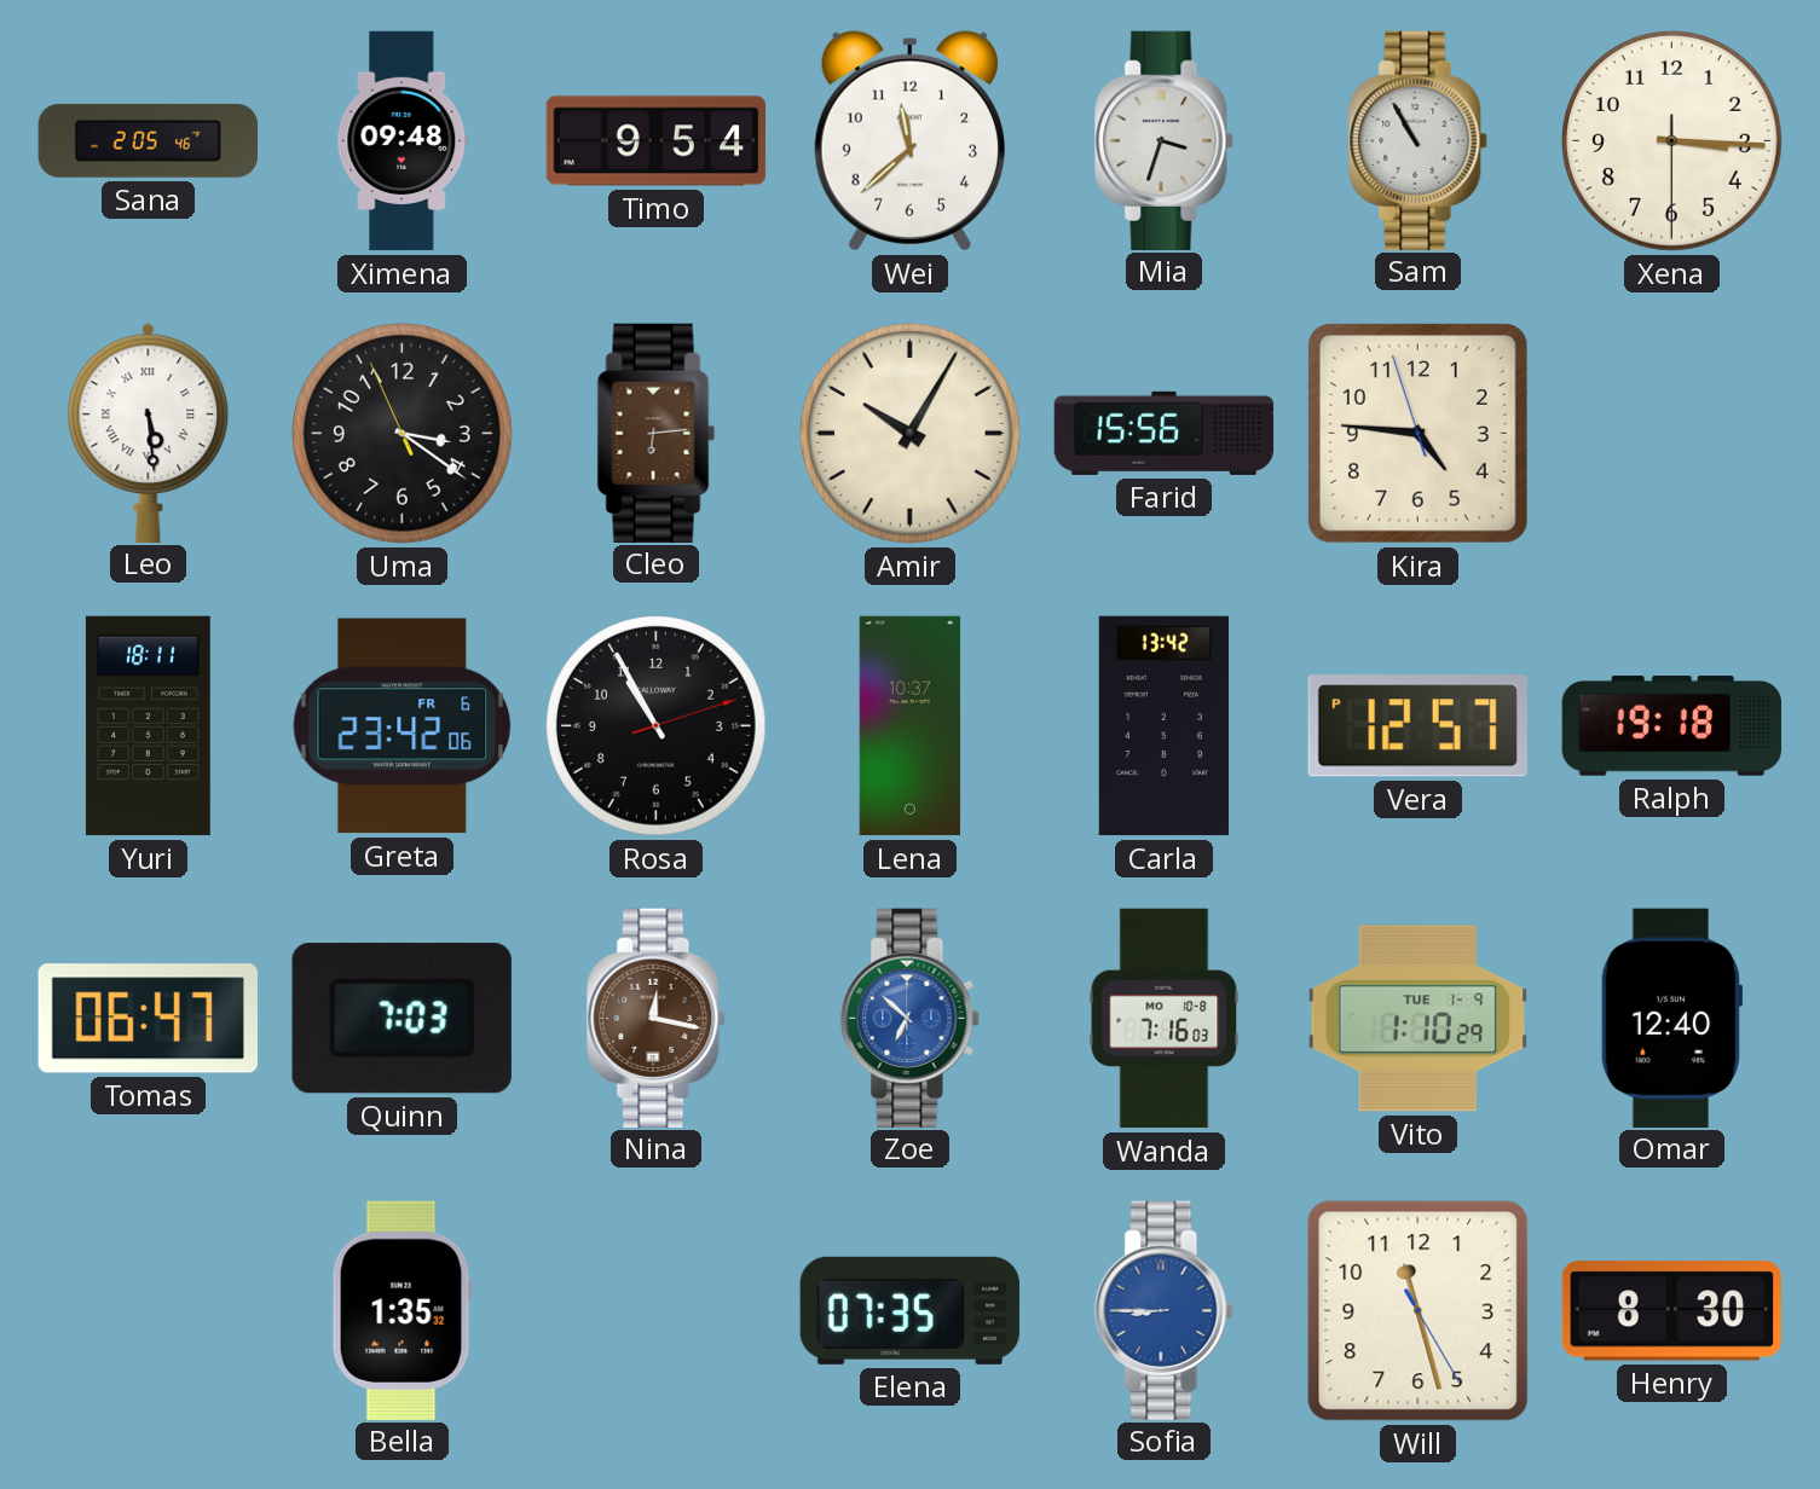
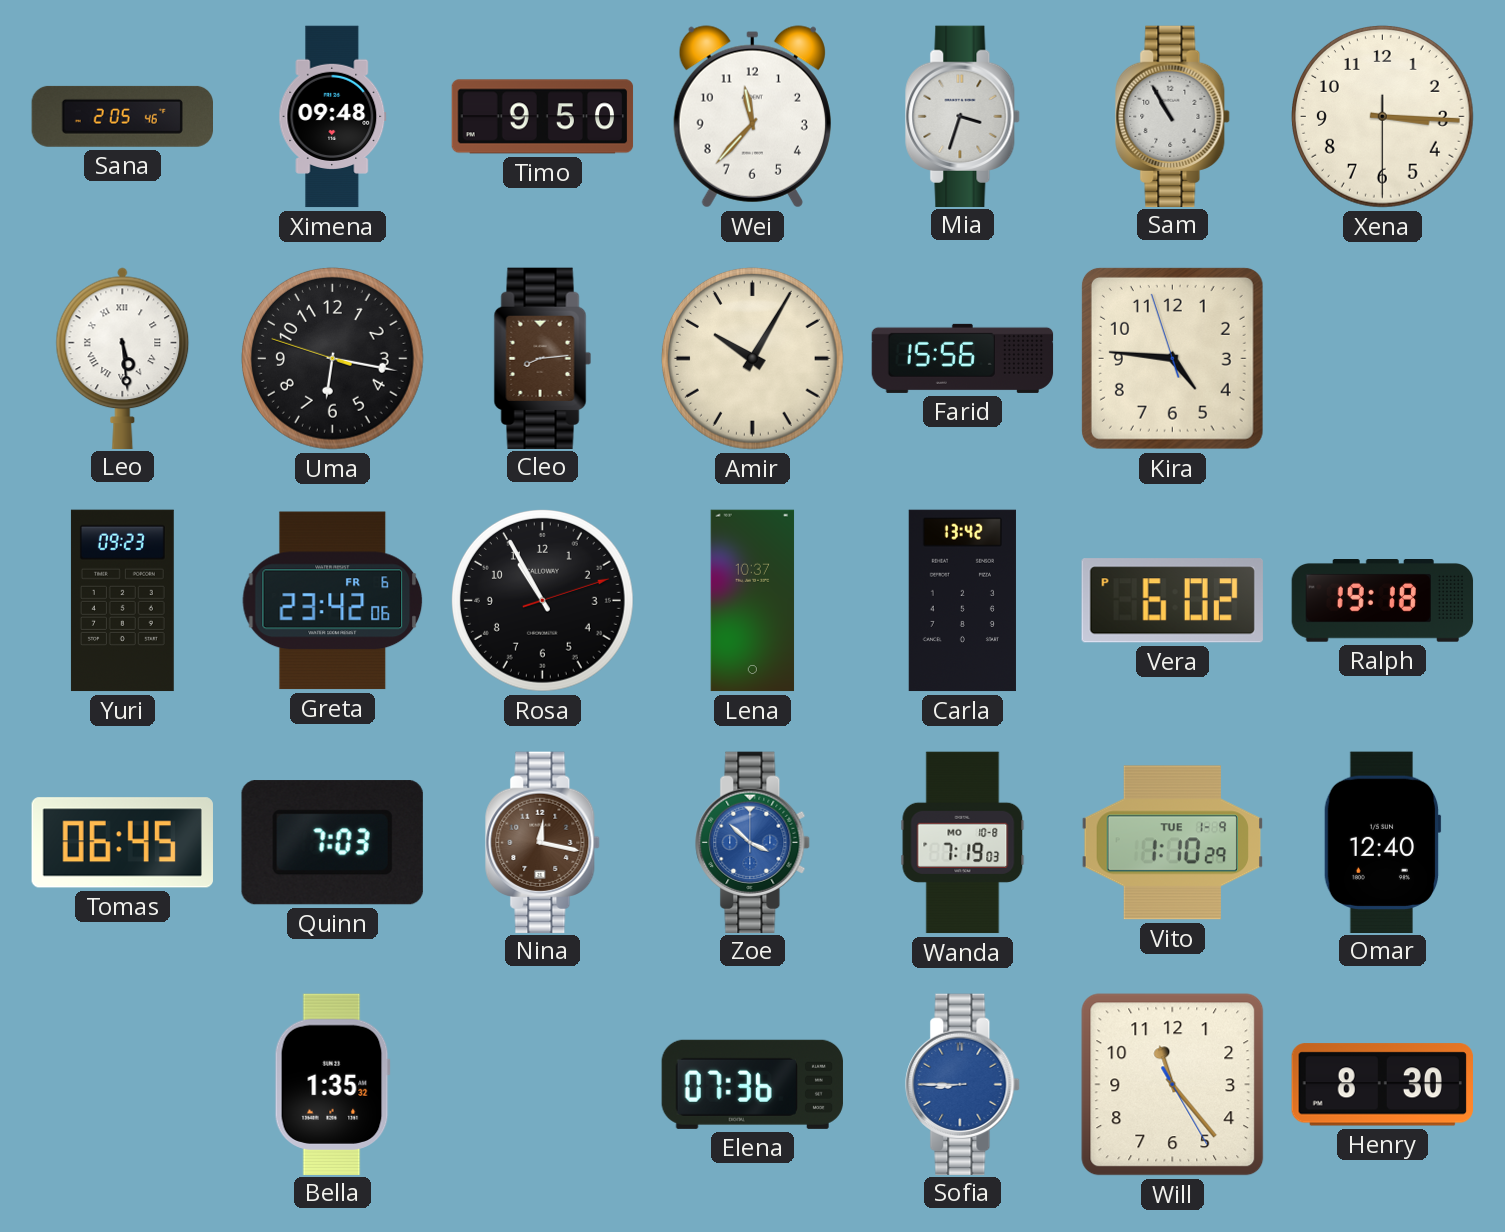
Timo: 9:54 -> 9:50 (543, 117)
Wei: 11:38 -> 11:37 (752, 117)
Uma: 3:20 -> 6:16 (332, 358)
Cleo: 6:14 -> 8:14 (543, 358)
Yuri: 18:11 -> 09:23 (122, 601)
Vera: 12:57 -> 6:02 (1172, 601)
Tomas: 06:47 -> 06:45 (122, 843)
Zoe: 6:52 -> 3:52 (753, 842)
Wanda: 7:16 -> 7:19 (963, 843)
Elena: 07:35 -> 07:36 (752, 1084)
Will: 11:27 -> 11:23 (1173, 1085)
